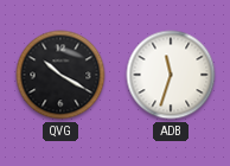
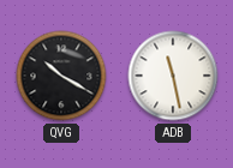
ADB: 11:33 -> 11:28 (173, 76)
